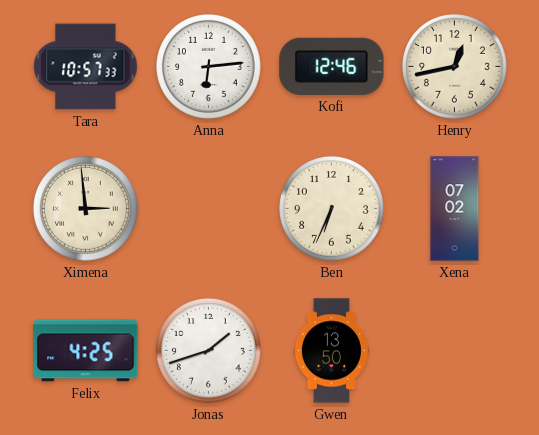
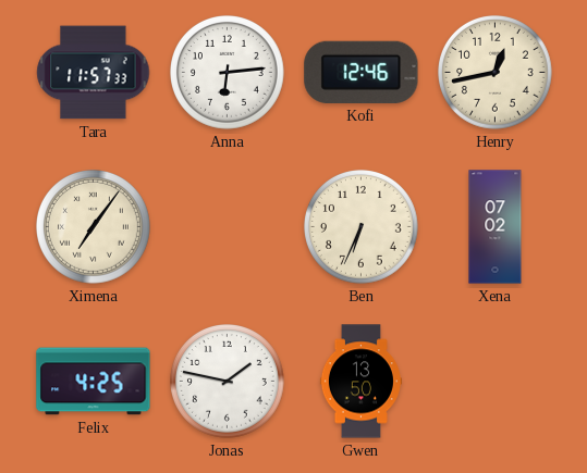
Tara: 10:57 -> 11:57 (94, 73)
Ximena: 2:59 -> 7:06 (94, 227)
Jonas: 1:42 -> 1:47 (228, 382)
